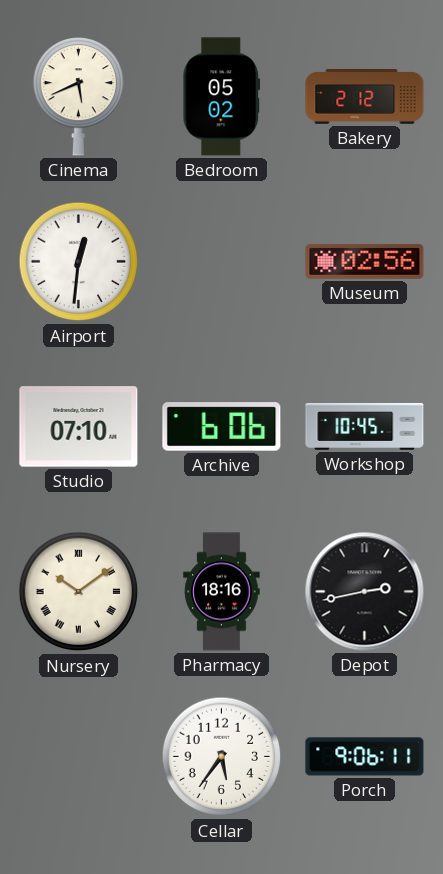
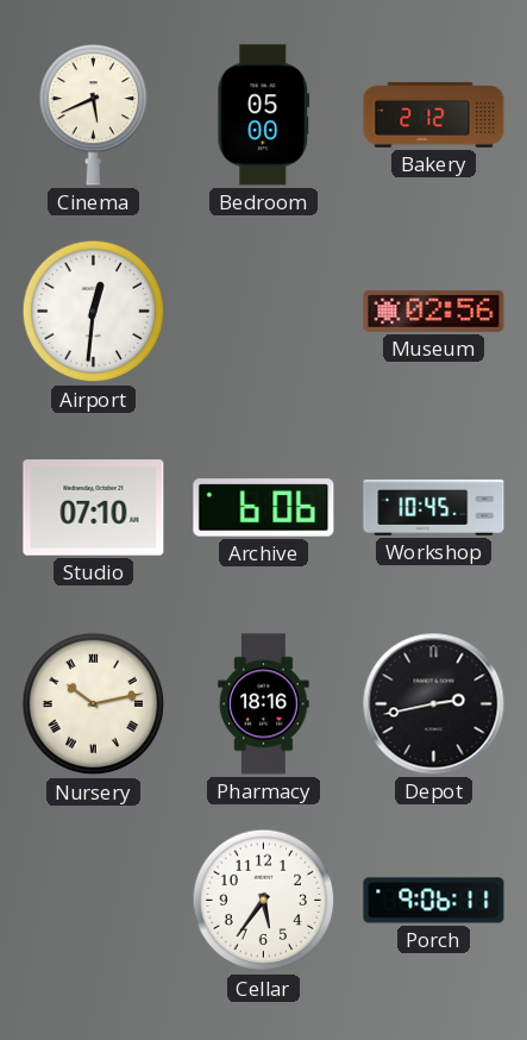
Bedroom: 05:02 -> 05:00 (264, 115)
Nursery: 10:09 -> 10:13 (94, 704)
